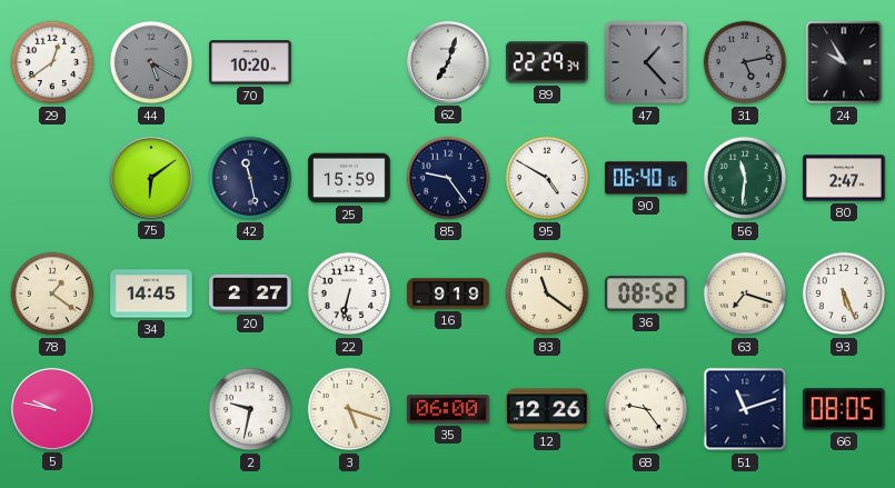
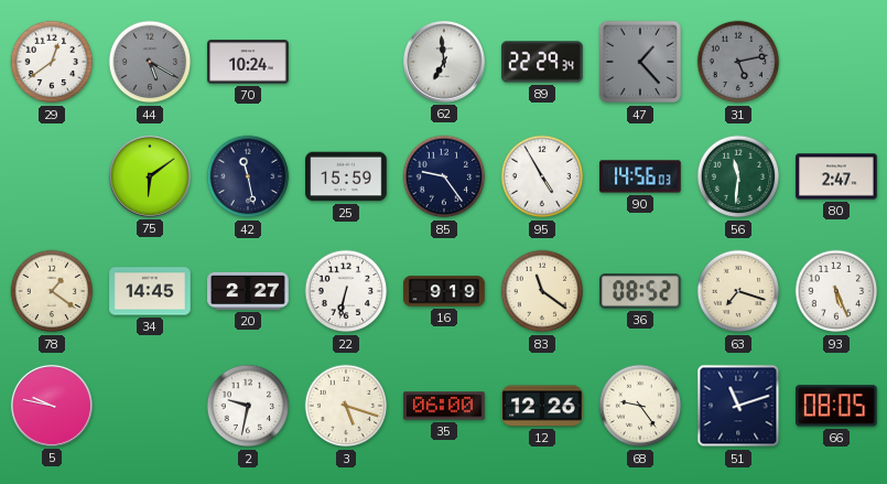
70: 10:20 -> 10:24 (248, 62)
62: 7:03 -> 6:59 (444, 62)
24: 9:55 -> none (844, 62)
95: 4:50 -> 4:55 (542, 176)
90: 06:40 -> 14:56 (640, 176)
